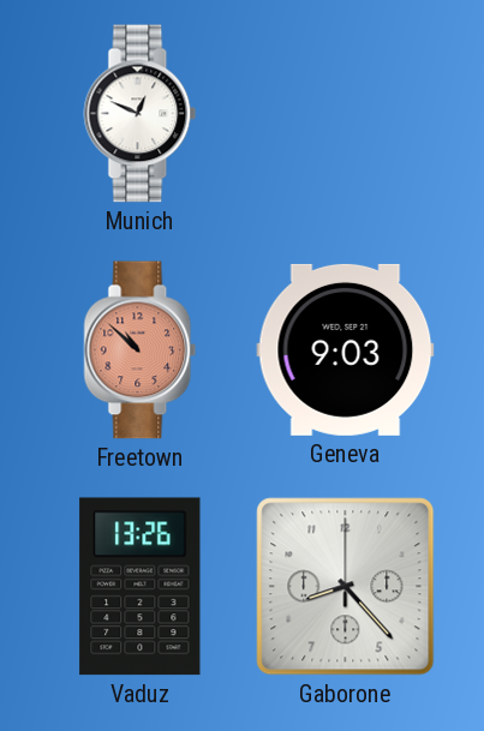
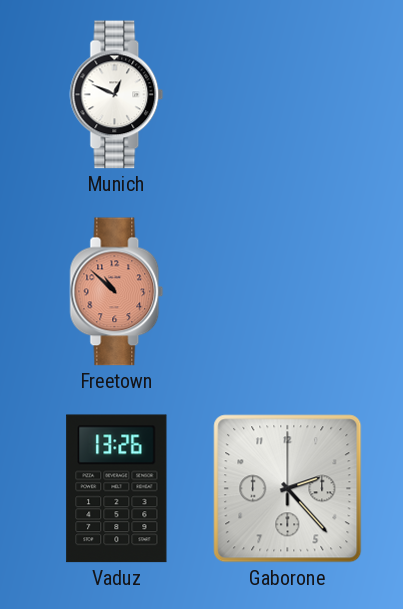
Geneva: 9:03 -> none (346, 349)
Gaborone: 8:23 -> 2:23 (288, 489)
